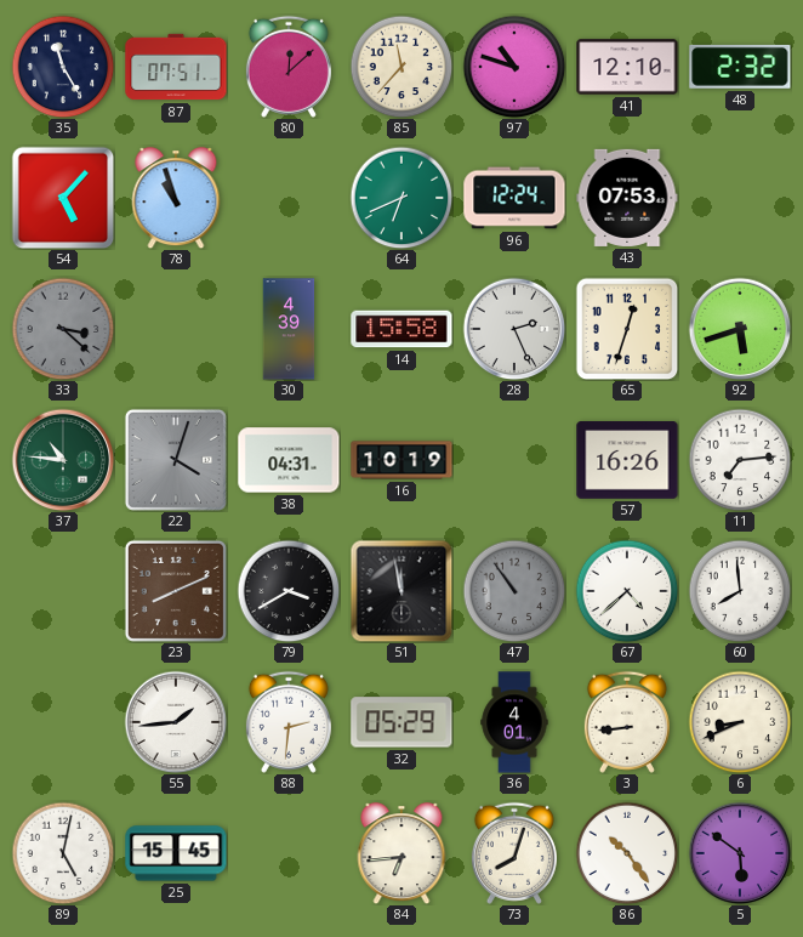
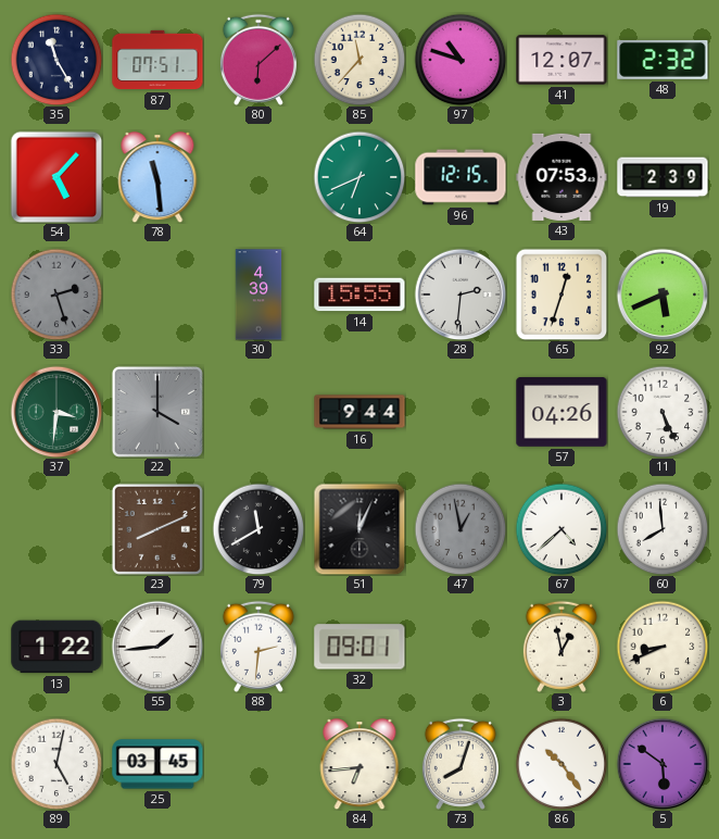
80: 12:08 -> 6:08 (258, 60)
41: 12:10 -> 12:07 (562, 60)
78: 10:57 -> 11:29 (157, 177)
96: 12:24 -> 12:15 (461, 177)
19: none -> 2:39 (663, 177)
33: 3:22 -> 2:27 (56, 295)
14: 15:58 -> 15:55 (359, 295)
28: 2:26 -> 2:31 (461, 295)
92: 5:42 -> 5:41 (663, 295)
37: 10:46 -> 3:31 (56, 412)
22: 4:03 -> 4:00 (157, 412)
38: 04:31 -> none (289, 460)
16: 10:19 -> 9:44 (359, 412)
57: 16:26 -> 04:26 (562, 412)
11: 7:14 -> 5:26 (663, 412)
79: 3:40 -> 11:40 (258, 529)
51: 11:58 -> 12:04 (359, 529)
47: 10:54 -> 12:58 (461, 529)
13: none -> 1:22 (56, 647)
32: 05:29 -> 09:01 (359, 647)
36: 4:01 -> none (514, 722)
3: 8:44 -> 12:58 (562, 647)
25: 15:45 -> 03:45 (157, 764)
